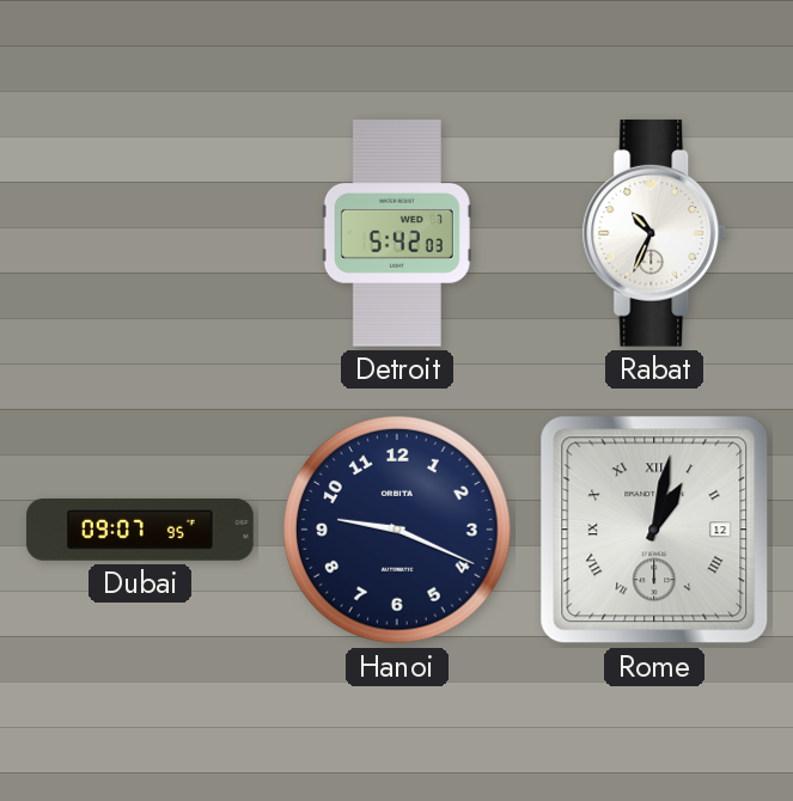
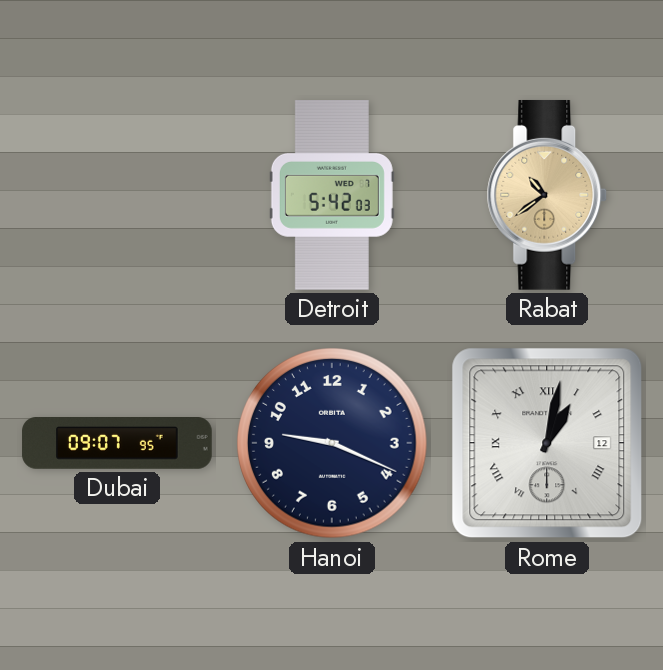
Rabat: 10:34 -> 10:39 (547, 195)
Rabat dial: white -> champagne (547, 195)
